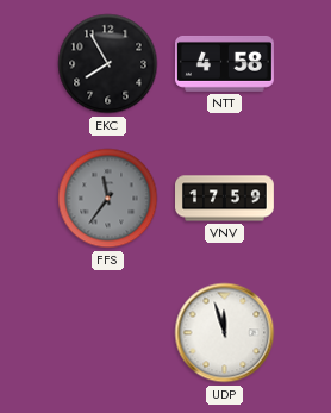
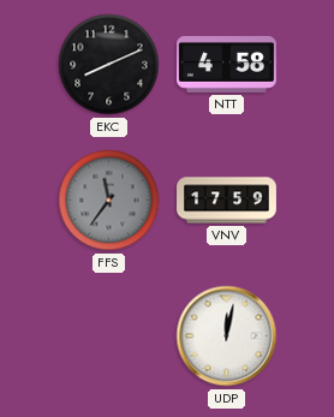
EKC: 7:55 -> 8:11 (109, 65)
UDP: 11:57 -> 12:02 (227, 336)
